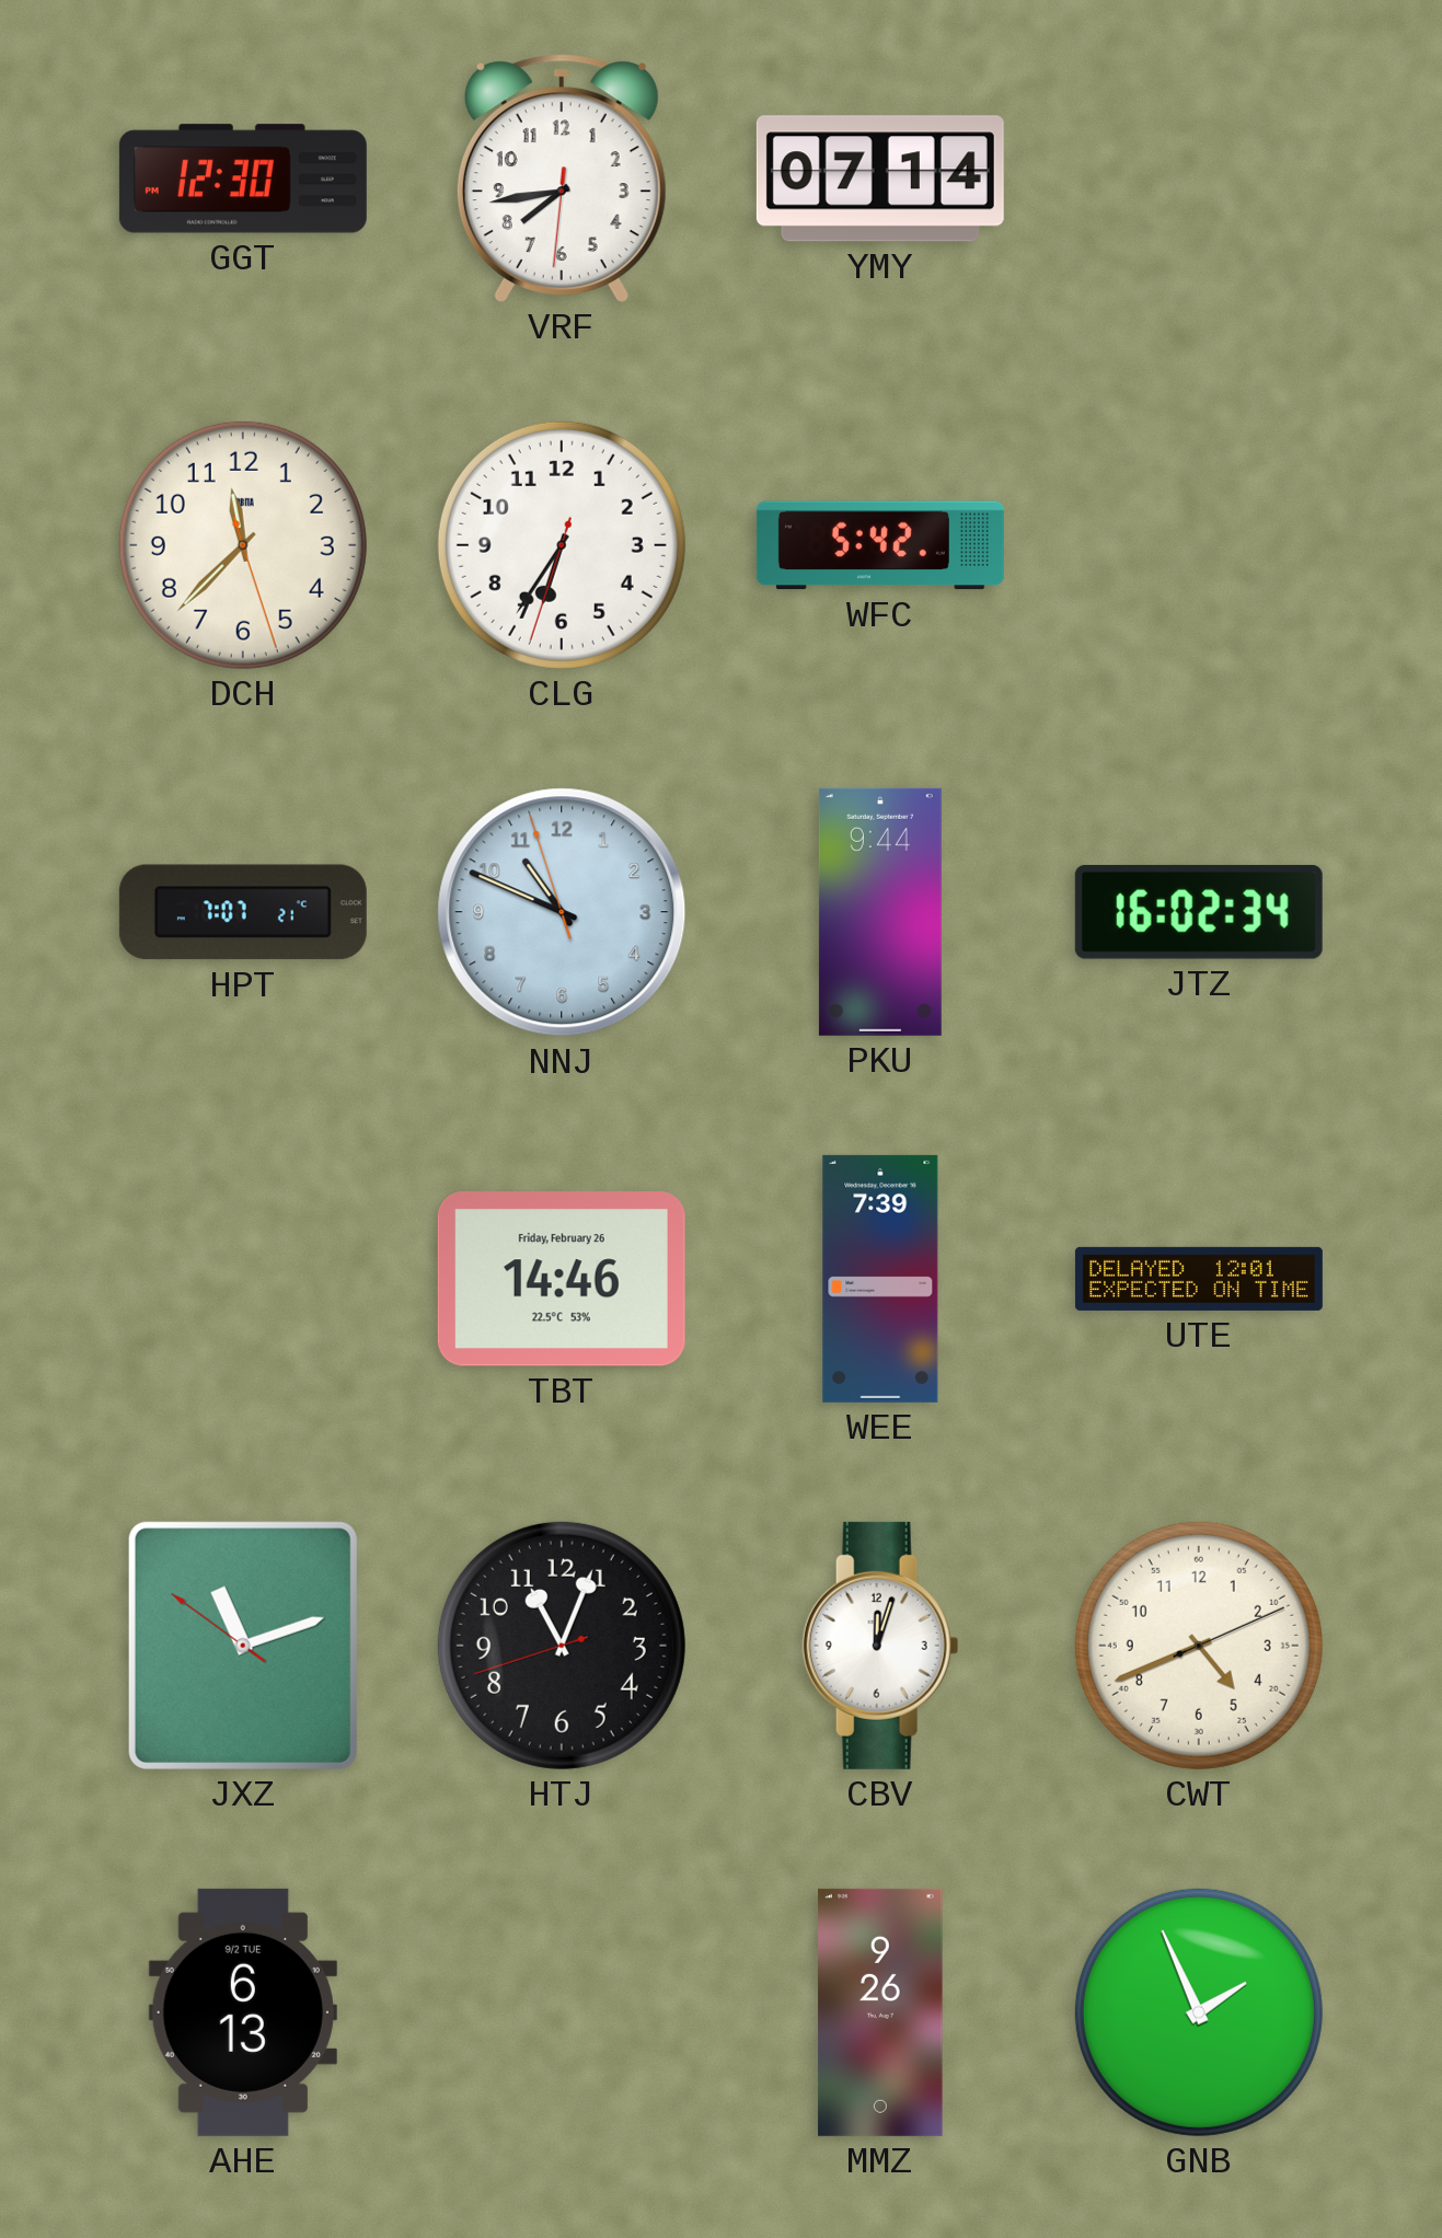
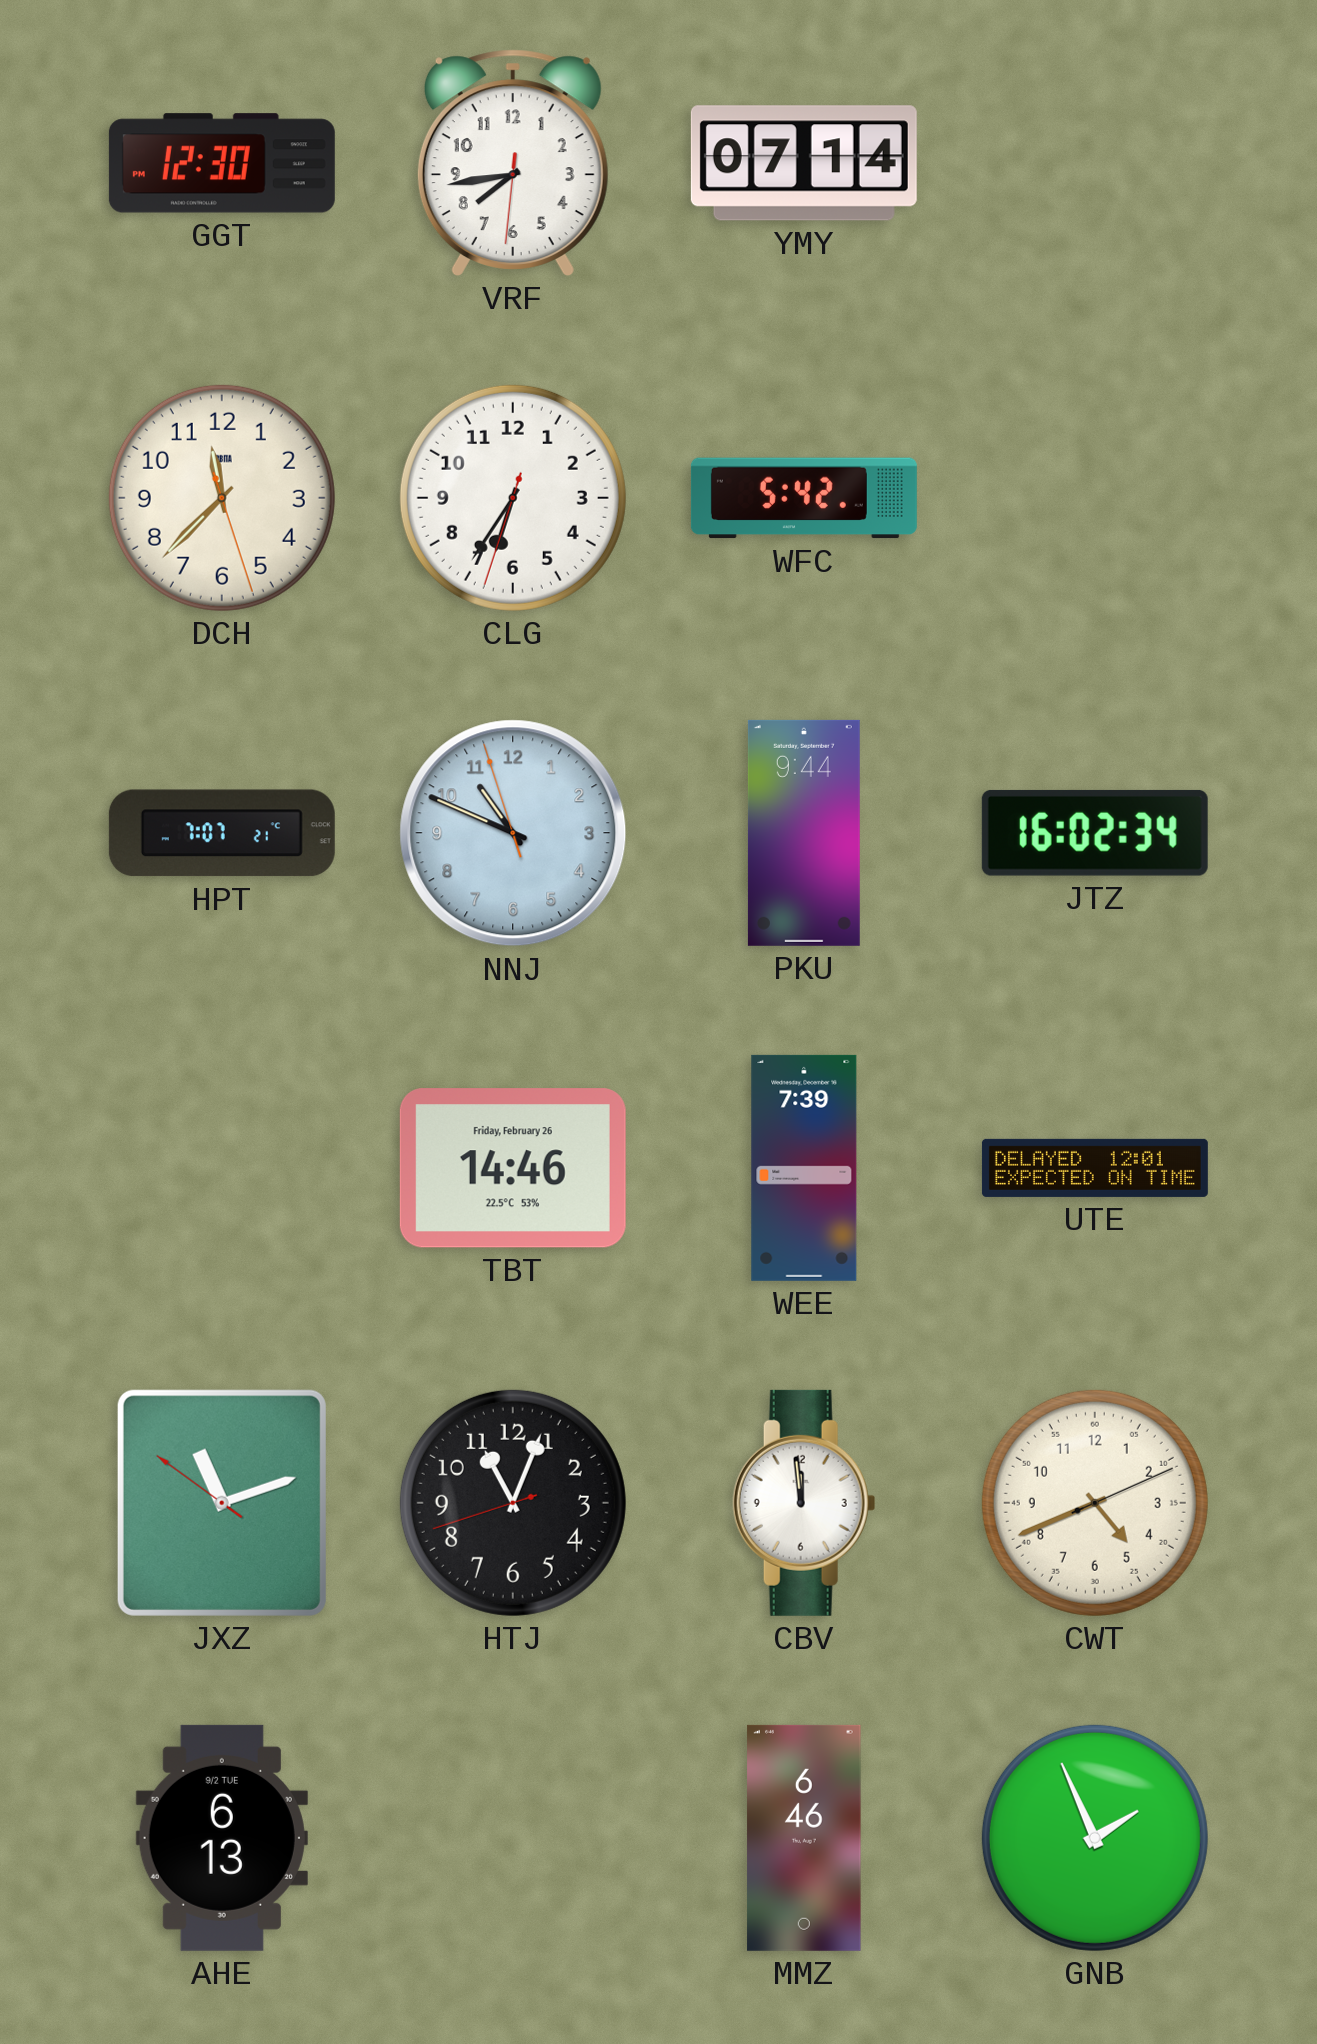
CBV: 12:03 -> 11:59 (804, 1503)
MMZ: 9:26 -> 6:46 (804, 1838)
